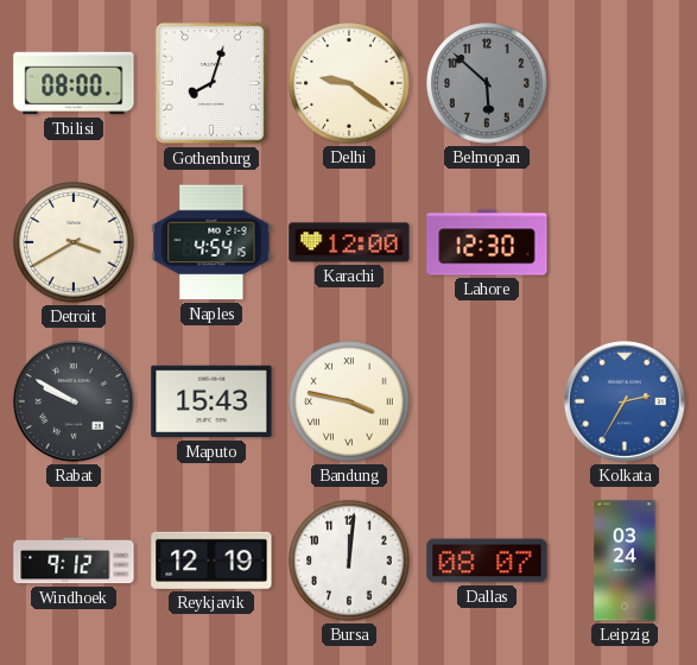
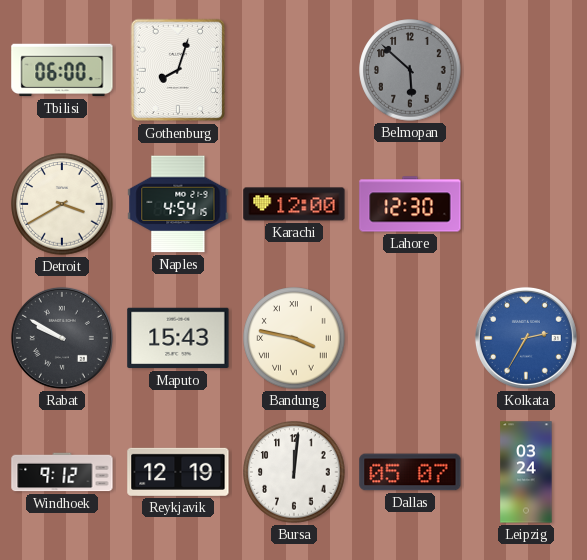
Tbilisi: 08:00 -> 06:00 (62, 70)
Delhi: 9:21 -> none (349, 83)
Dallas: 08:07 -> 05:07 (410, 472)
